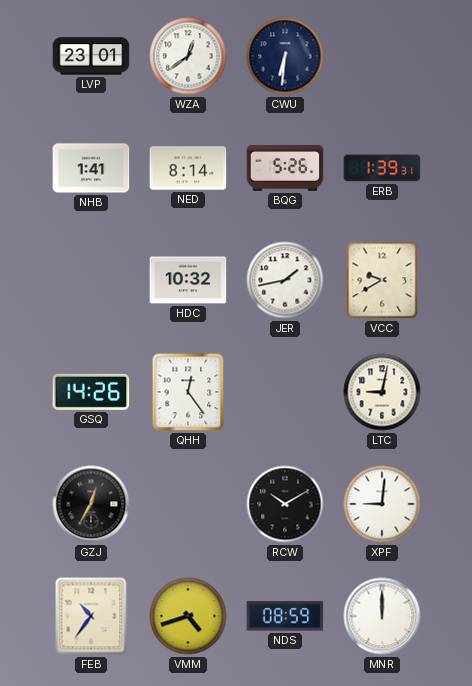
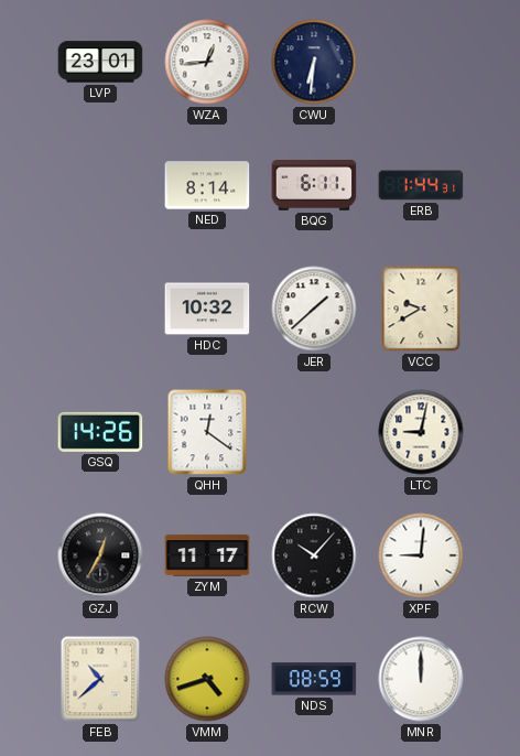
WZA: 12:39 -> 12:44 (207, 62)
NHB: 1:41 -> none (91, 168)
BQG: 5:26 -> 6:11 (314, 186)
ERB: 1:39 -> 1:44 (421, 185)
JER: 1:43 -> 1:38 (314, 309)
QHH: 12:24 -> 12:21 (207, 432)
ZYM: none -> 11:17 (207, 555)
RCW: 10:10 -> 10:07 (314, 555)
FEB: 10:36 -> 10:38 (100, 679)
